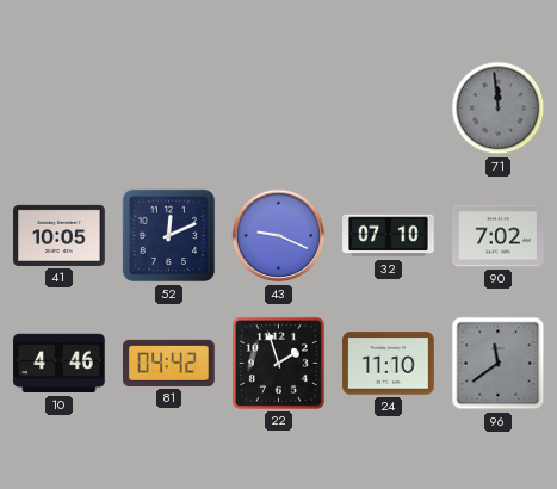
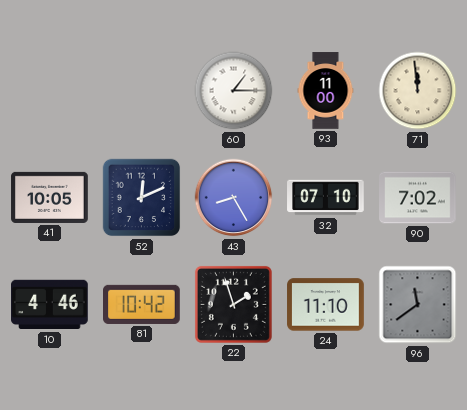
60: none -> 1:15 (234, 91)
93: none -> 11:00 (326, 91)
71 dial: grey -> cream (418, 91)
43: 9:19 -> 8:25 (234, 198)
81: 04:42 -> 10:42 (142, 304)
